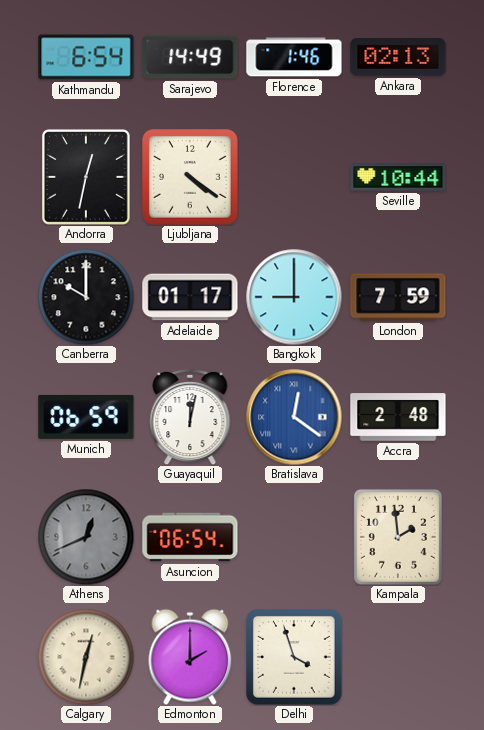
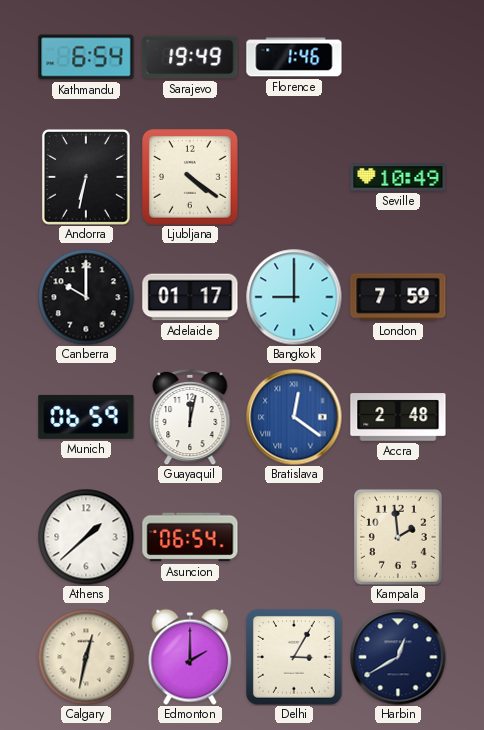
Sarajevo: 14:49 -> 19:49 (190, 57)
Ankara: 02:13 -> none (398, 58)
Andorra: 12:32 -> 6:32 (86, 177)
Seville: 10:44 -> 10:49 (398, 177)
Athens: 12:41 -> 1:38 (86, 537)
Athens dial: grey -> white (86, 537)
Delhi: 3:57 -> 3:05 (295, 658)
Harbin: none -> 12:40 (398, 657)
